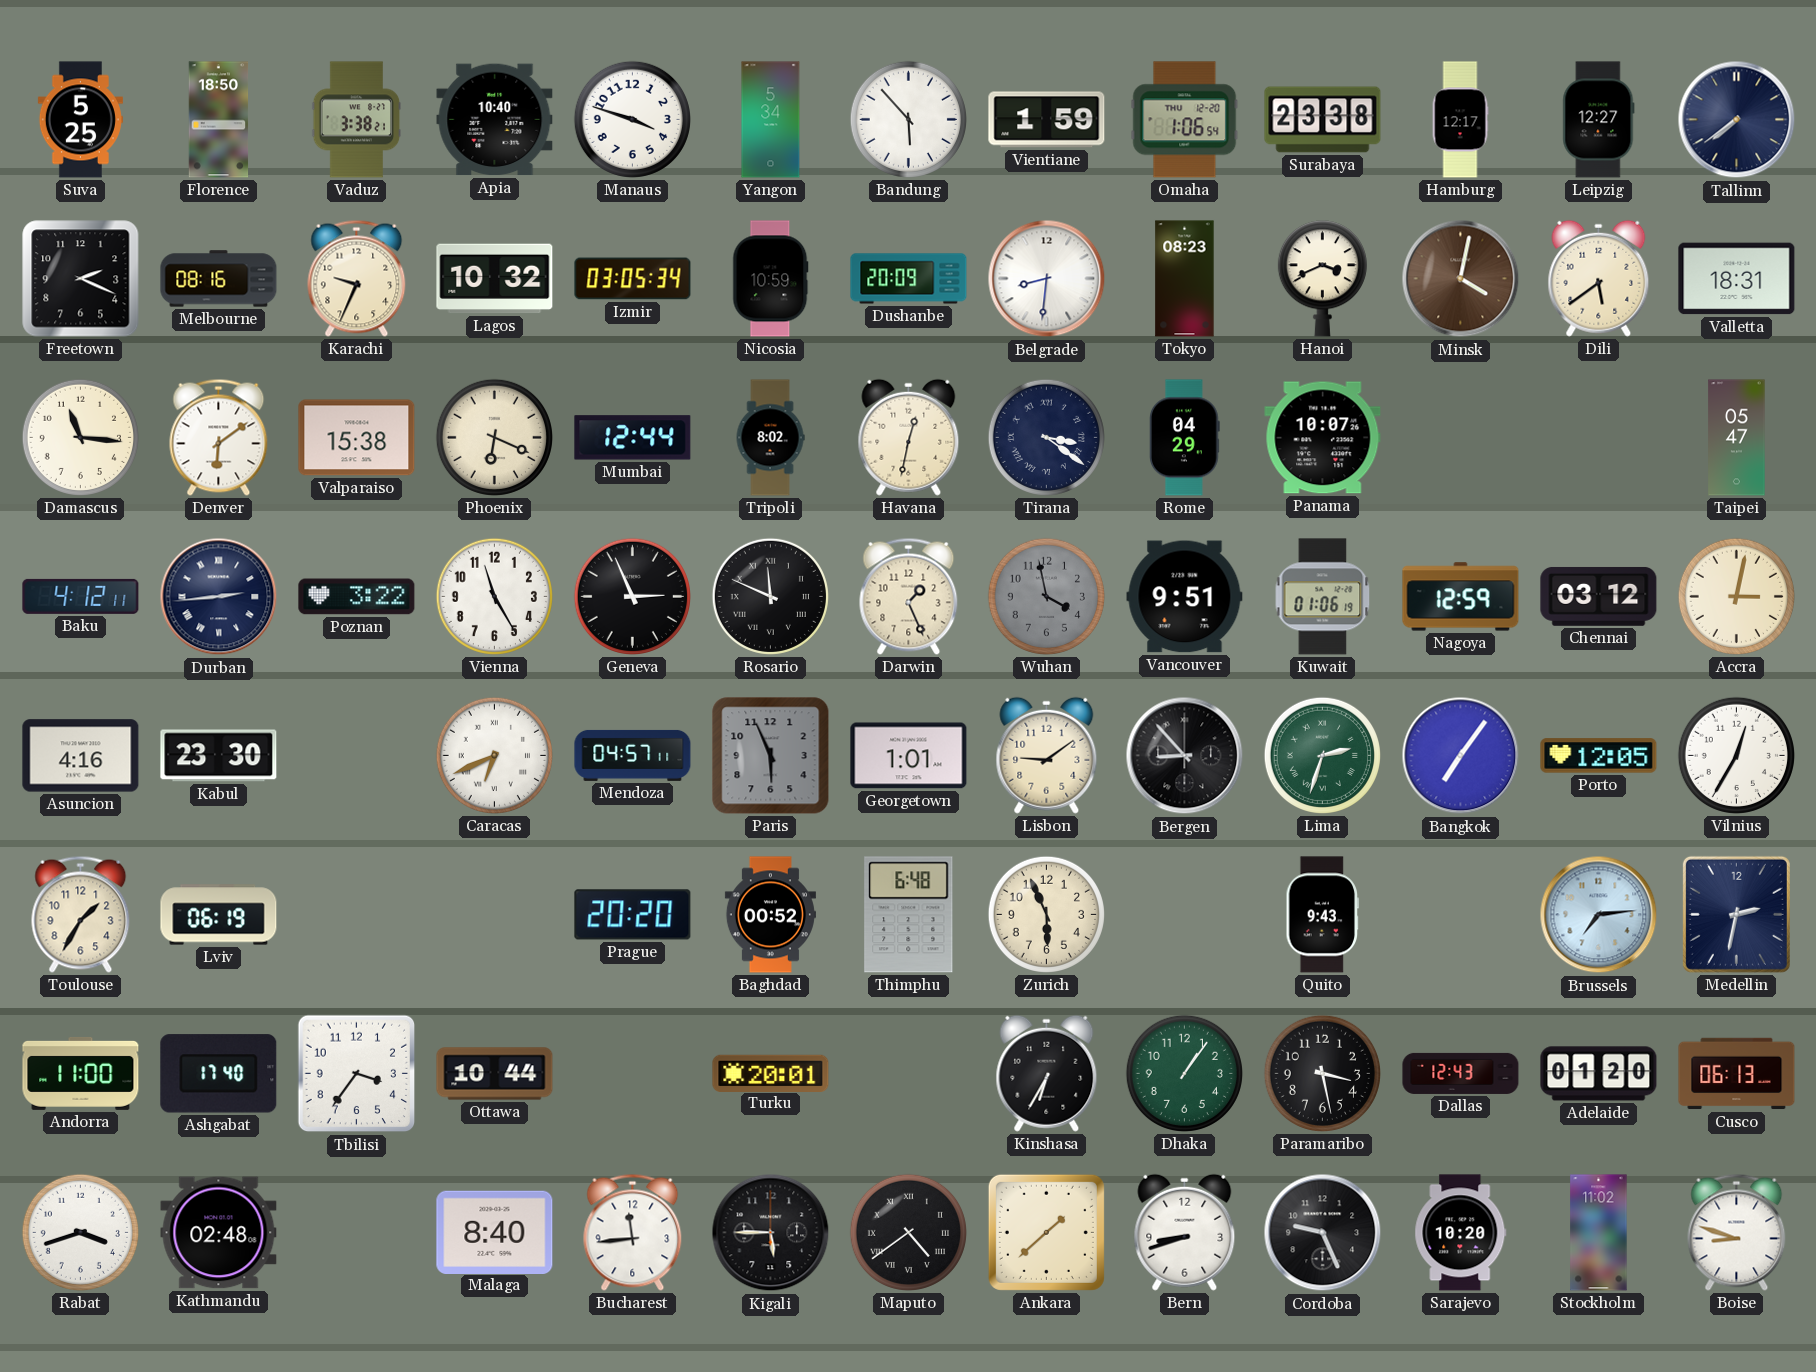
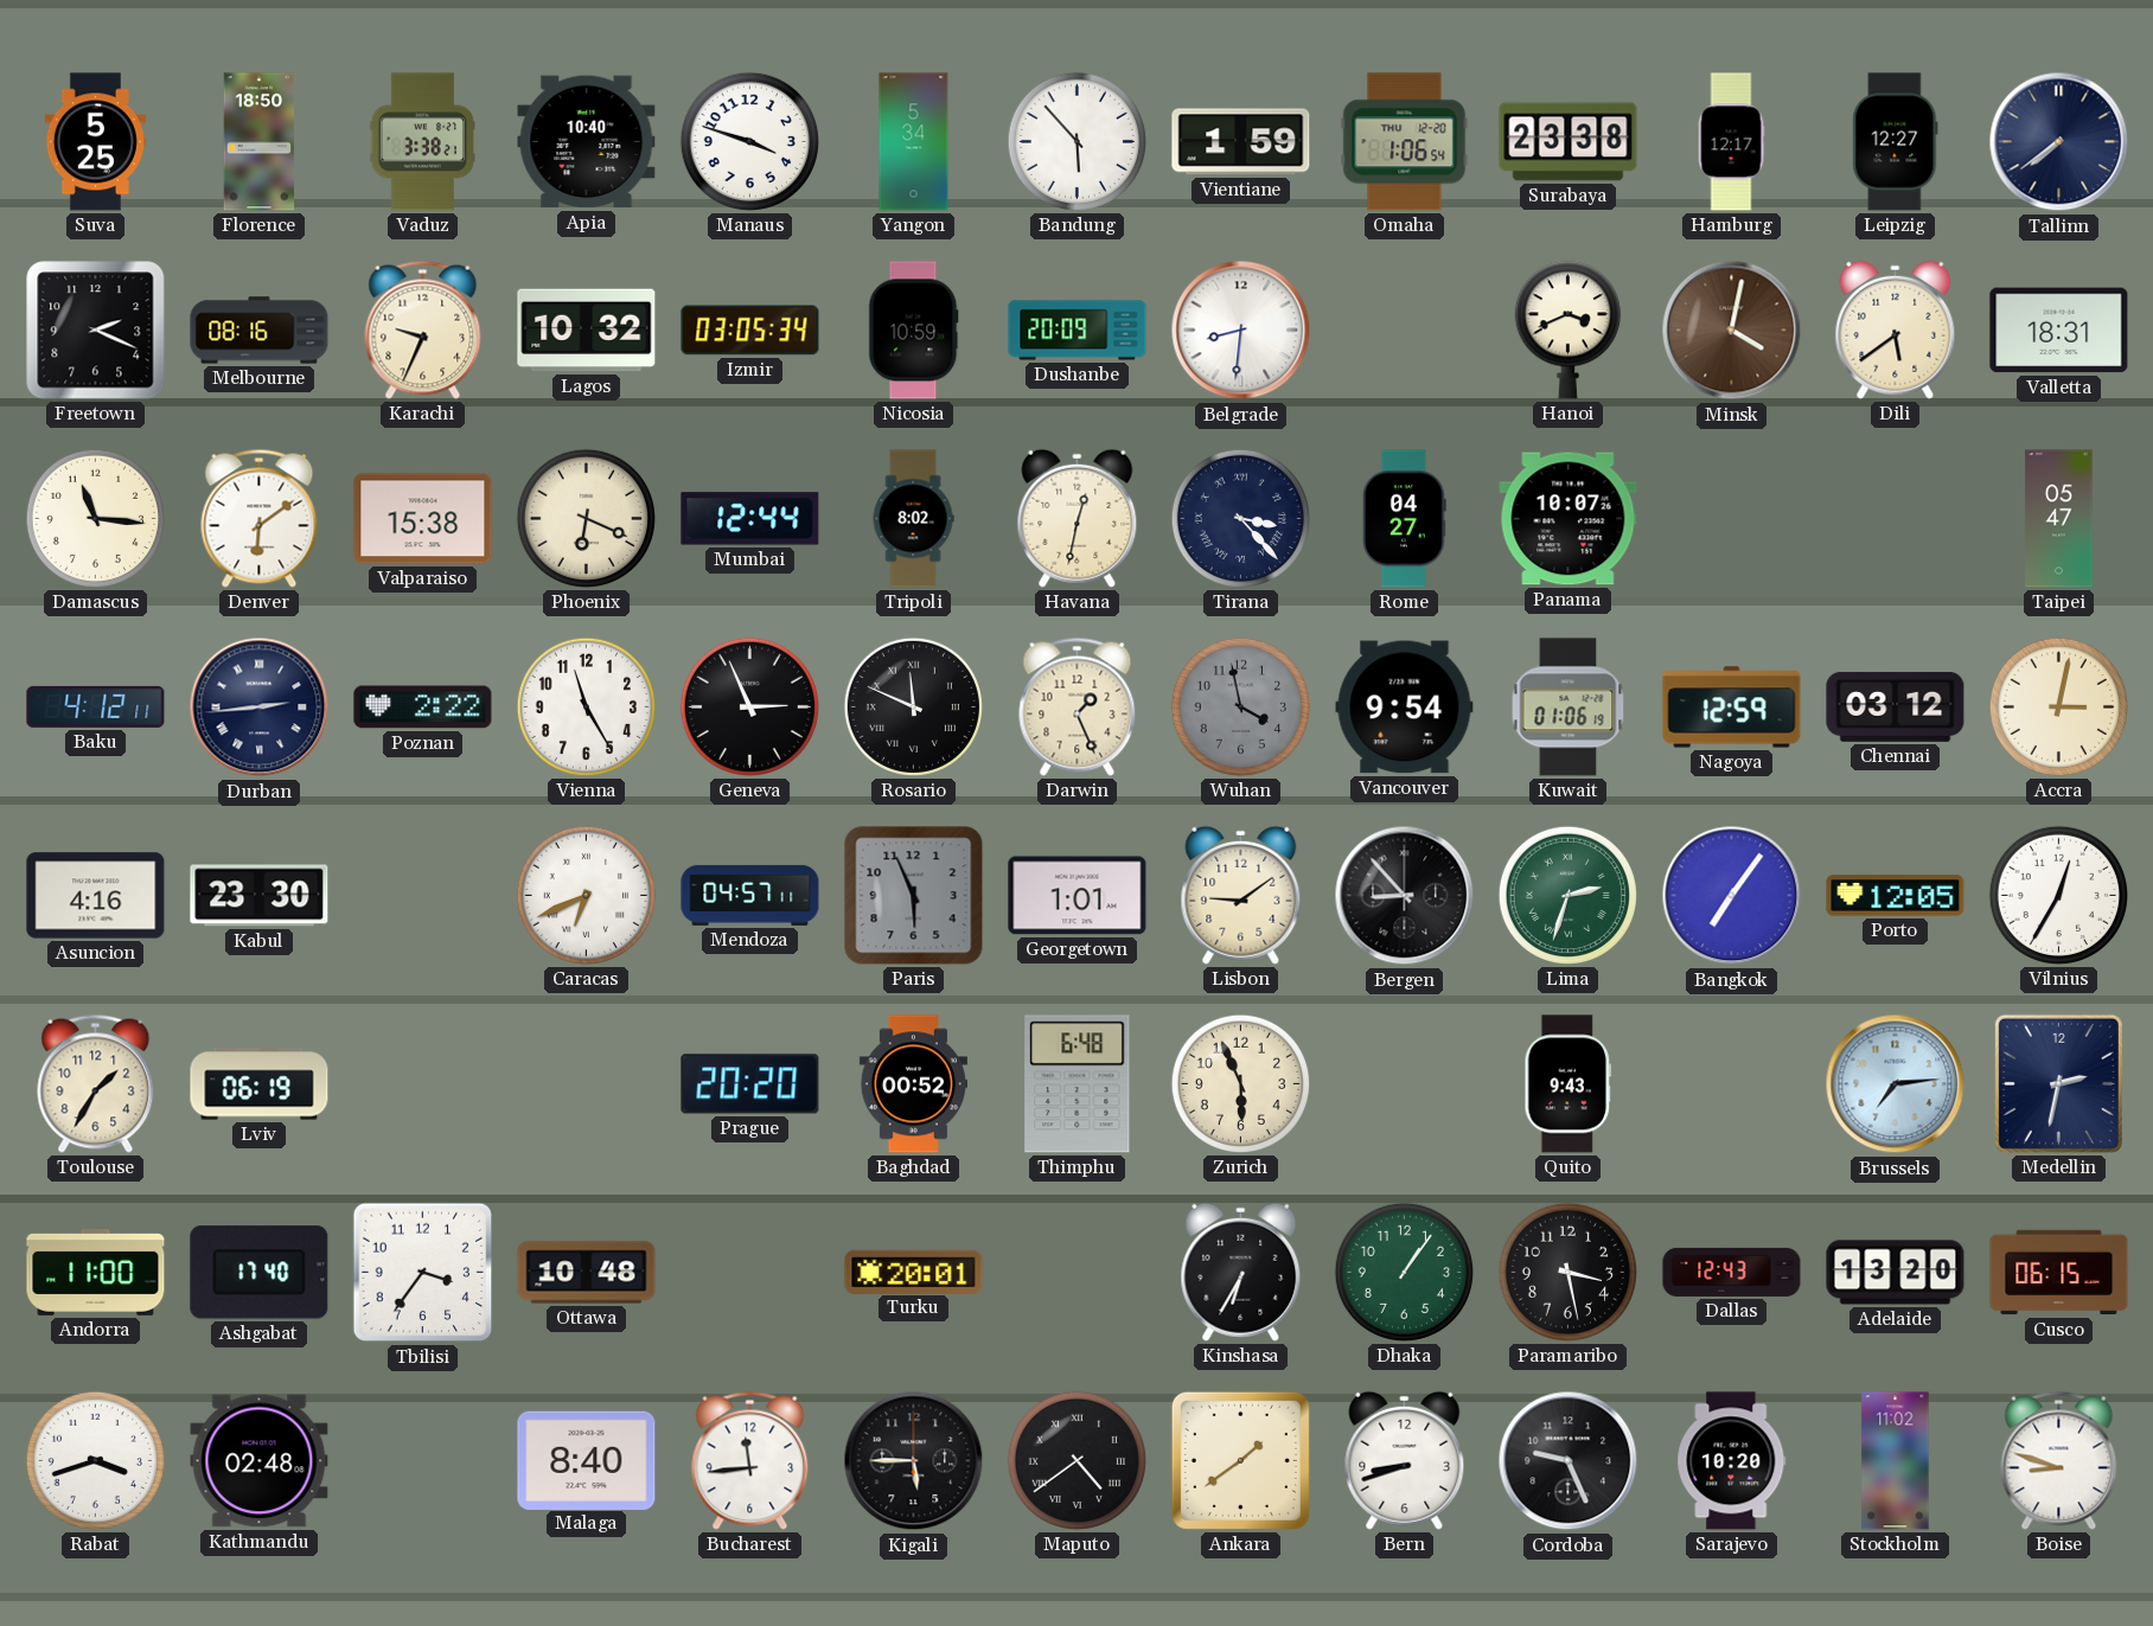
Tokyo: 08:23 -> none (1185, 279)
Tirana: 3:21 -> 3:23 (1240, 518)
Rome: 04:29 -> 04:27 (1405, 519)
Poznan: 3:22 -> 2:22 (423, 708)
Vancouver: 9:51 -> 9:54 (1405, 708)
Ottawa: 10:44 -> 10:48 (587, 1273)
Adelaide: 01:20 -> 13:20 (1896, 1273)
Cusco: 06:13 -> 06:15 (2059, 1273)
Ankara: 1:38 -> 1:39 (1240, 1460)
